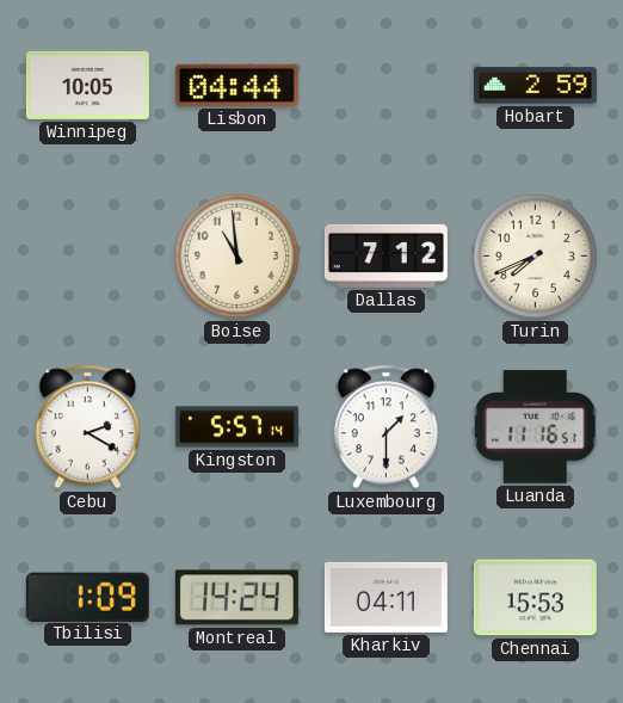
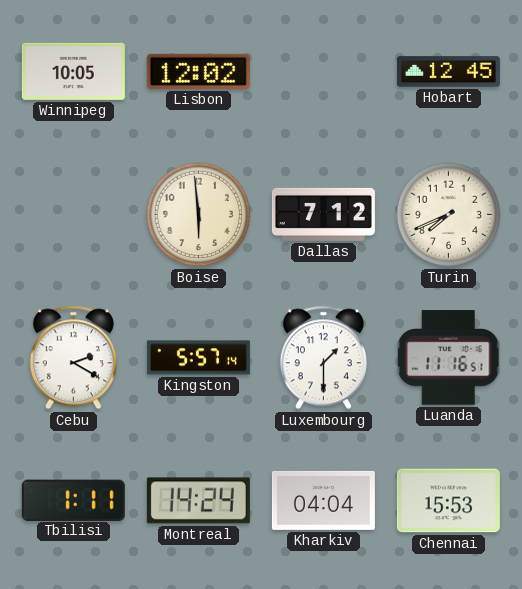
Lisbon: 04:44 -> 12:02 (198, 71)
Hobart: 2:59 -> 12:45 (448, 72)
Boise: 10:59 -> 5:59 (199, 215)
Tbilisi: 1:09 -> 1:11 (73, 500)
Kharkiv: 04:11 -> 04:04 (323, 500)
